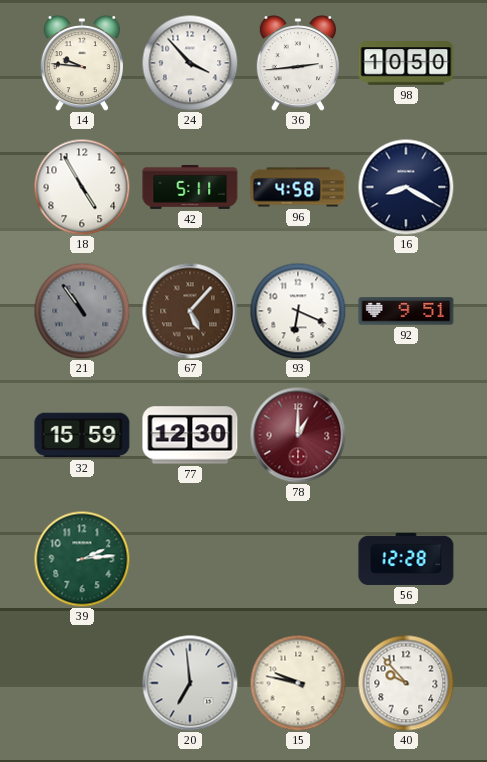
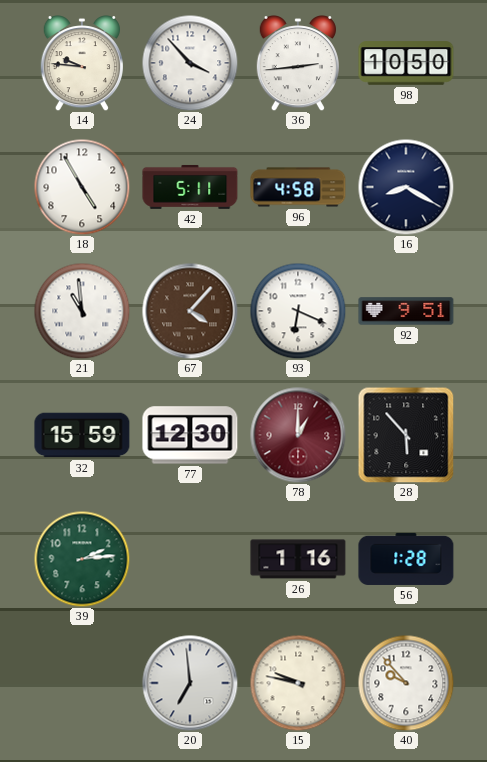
21: 10:54 -> 10:59 (82, 311)
21 dial: grey -> white (82, 311)
67: 5:07 -> 4:07 (190, 311)
28: none -> 5:53 (406, 435)
26: none -> 1:16 (298, 559)
56: 12:28 -> 1:28 (406, 559)
